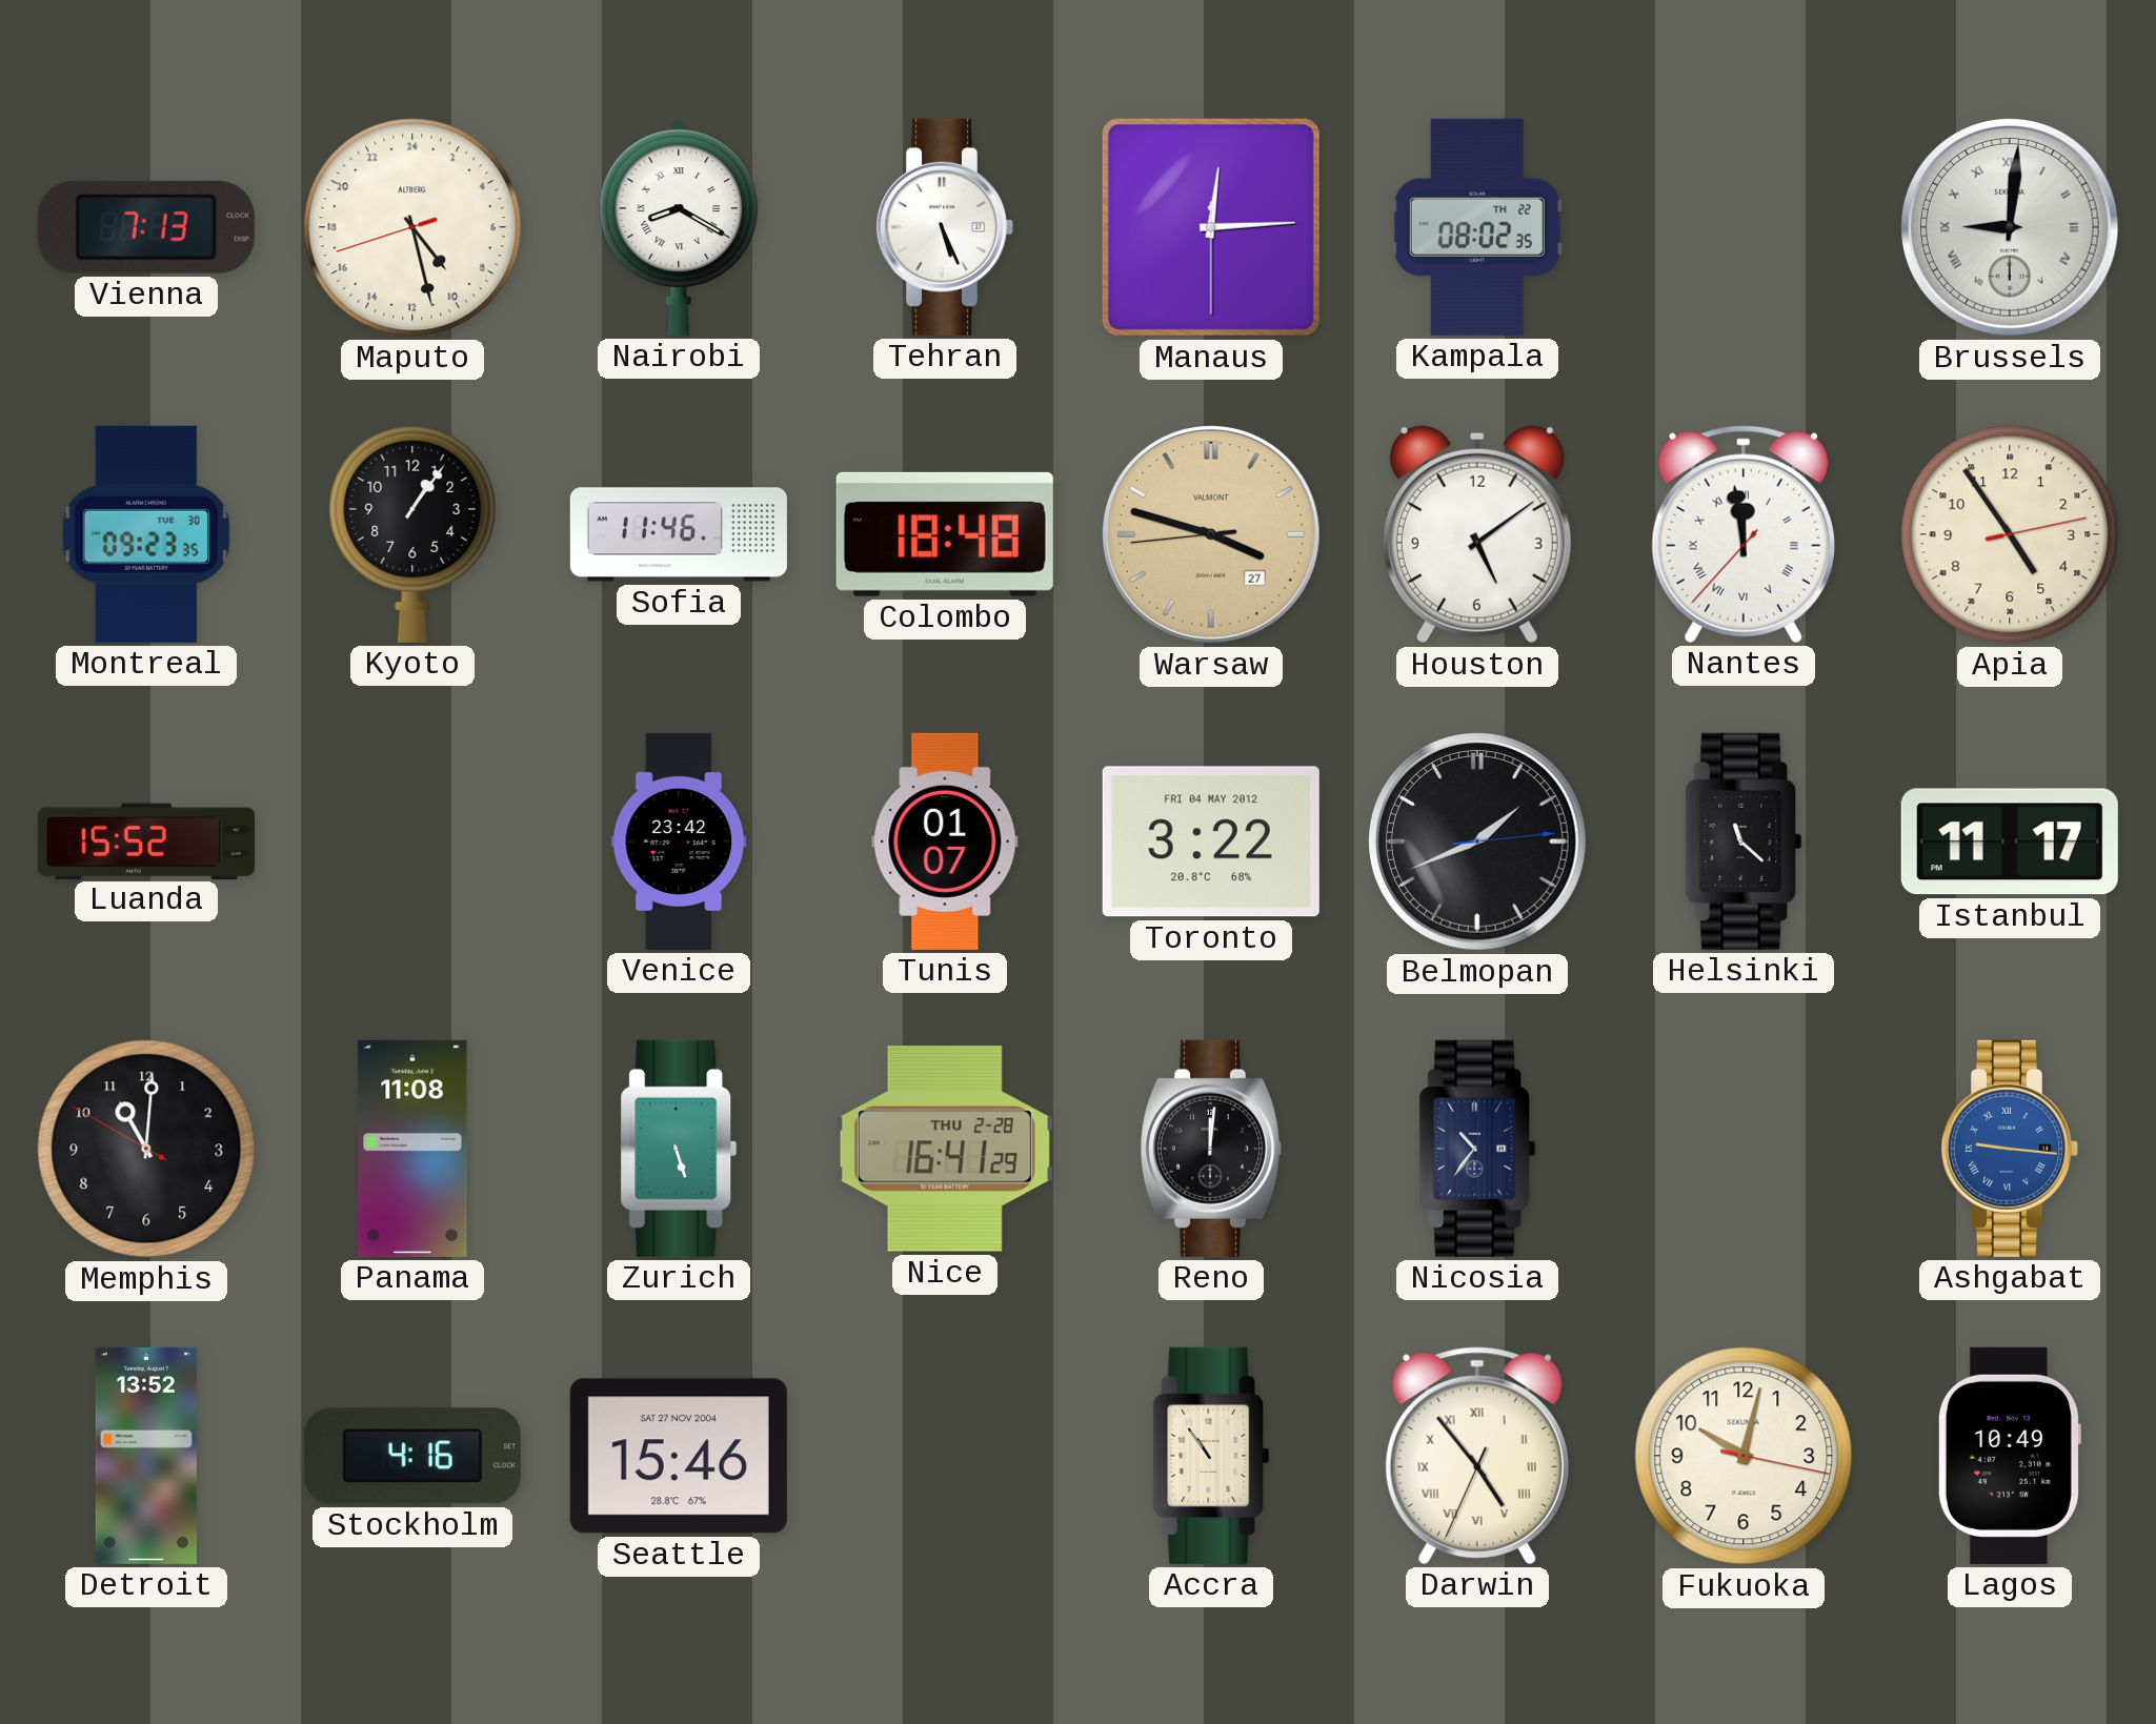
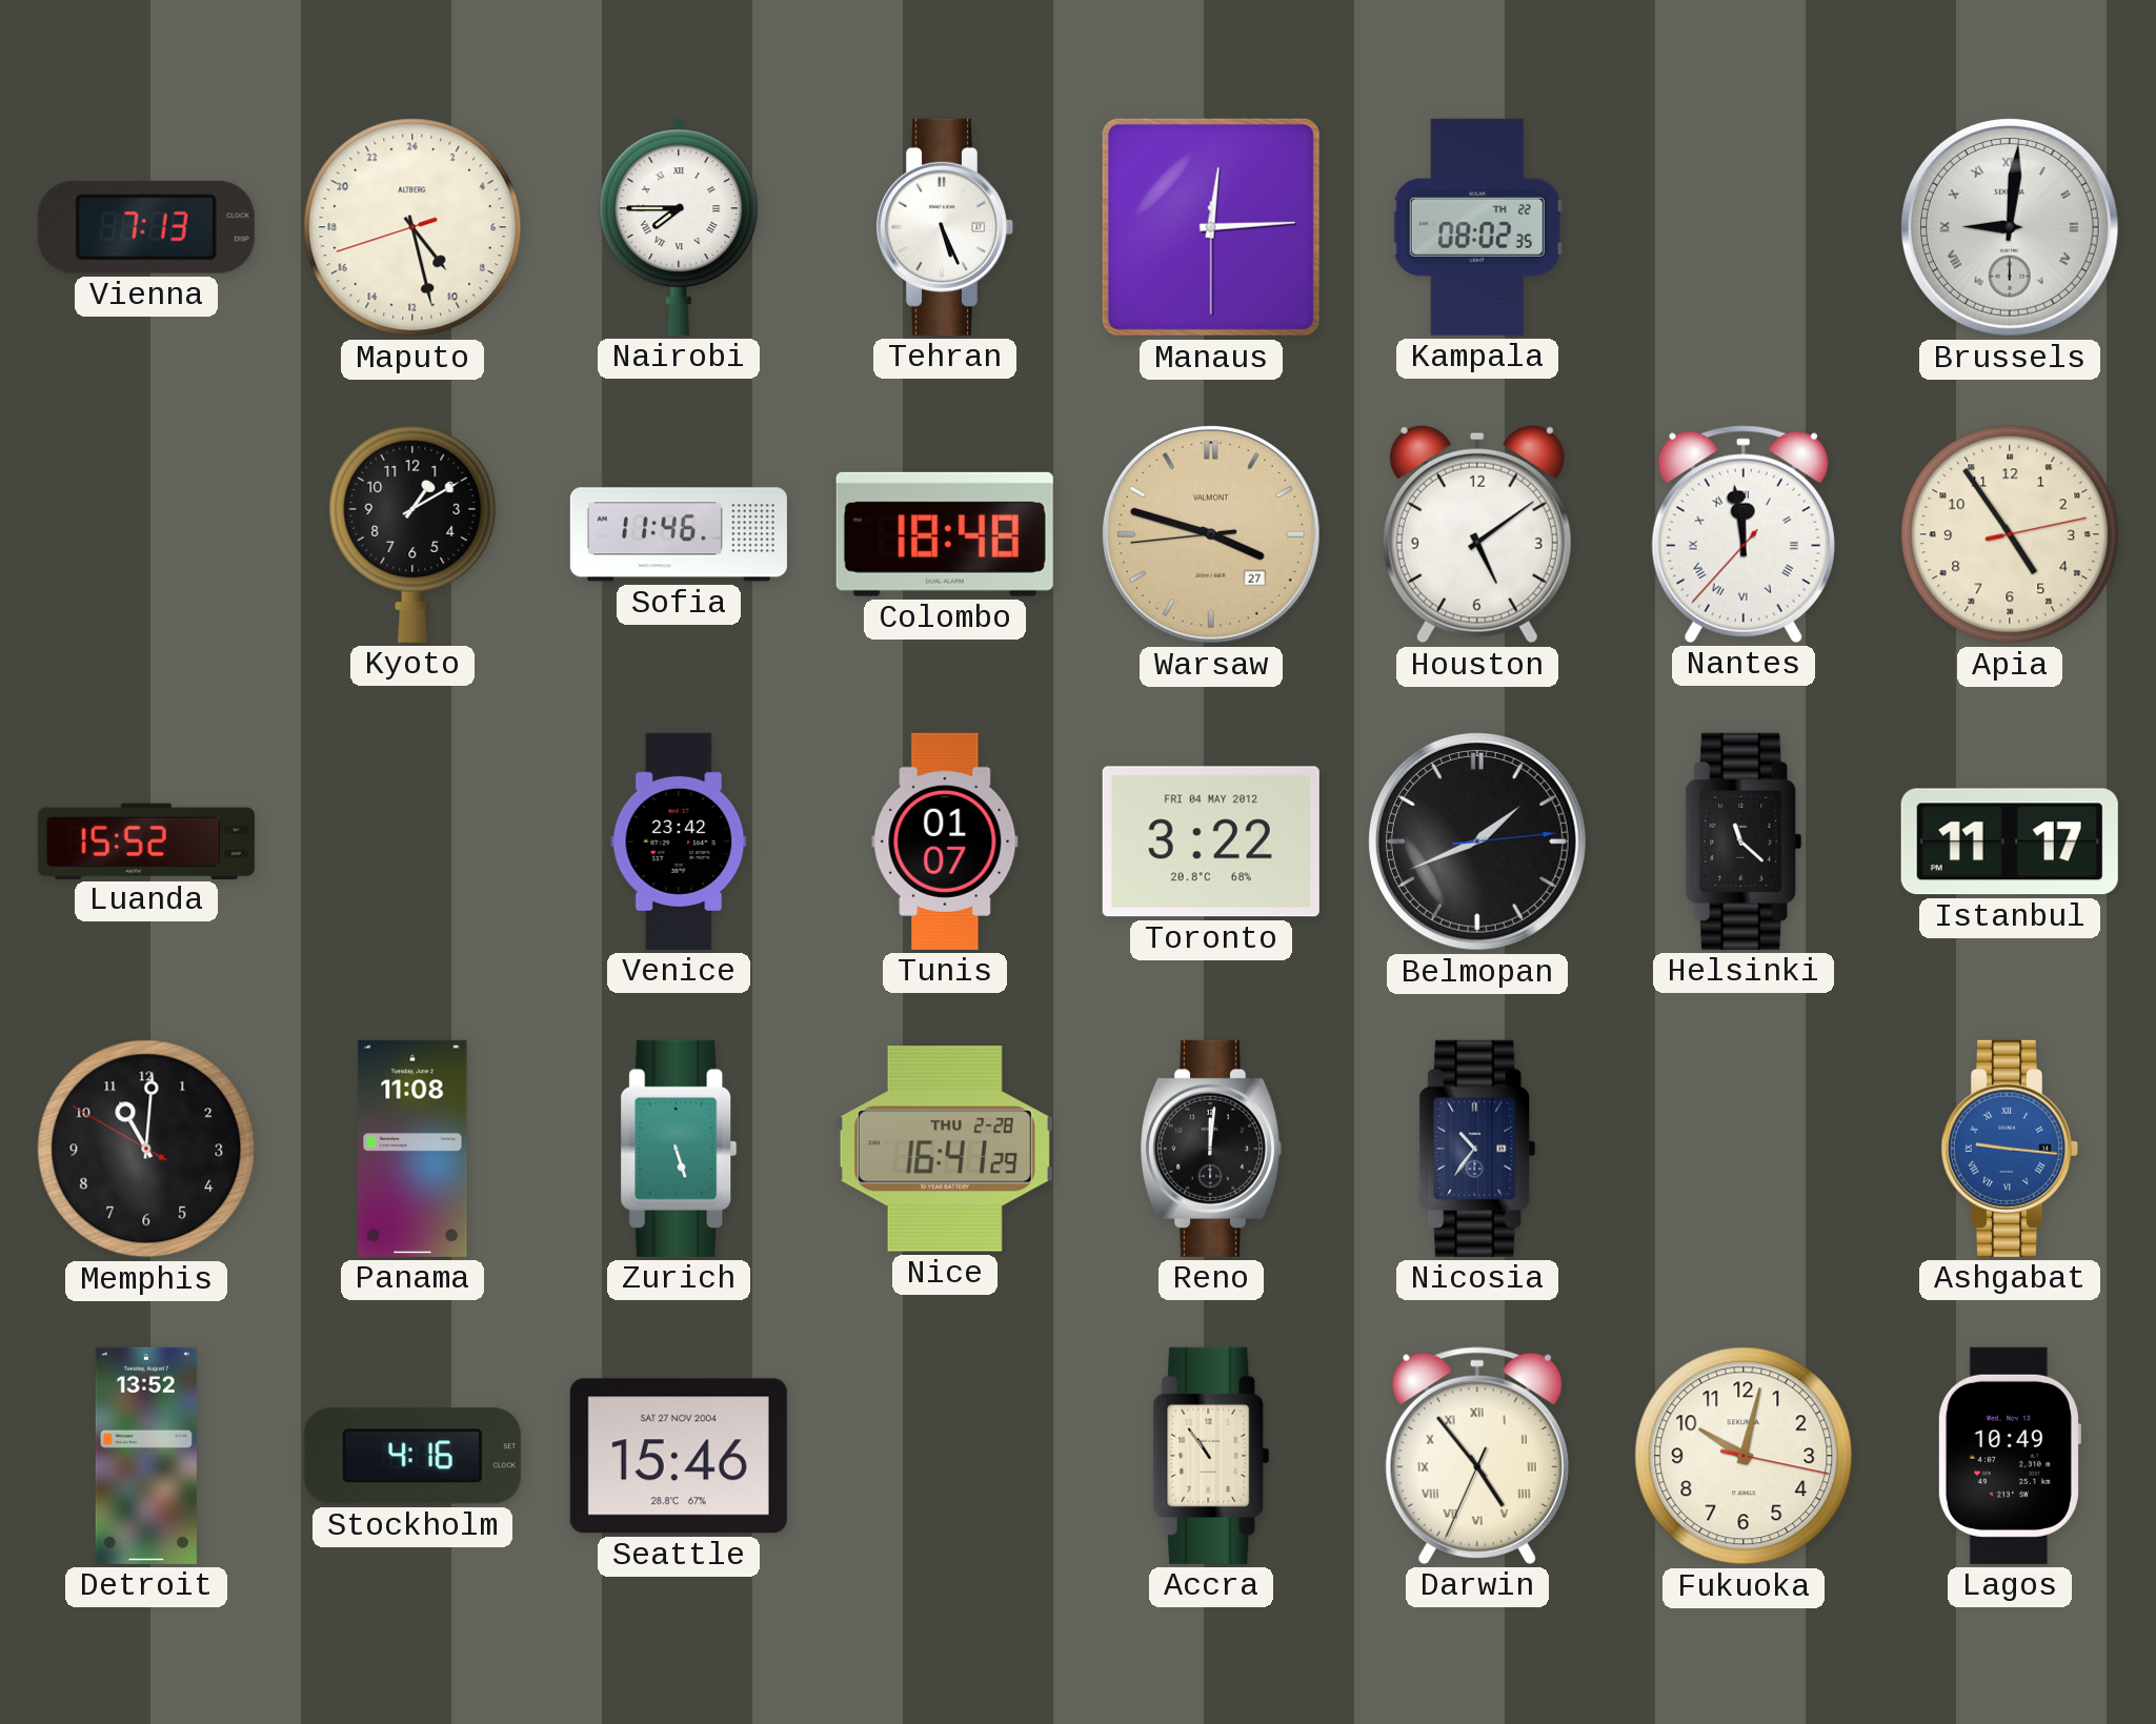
Nairobi: 8:20 -> 7:45 (679, 227)
Montreal: 09:23 -> none (146, 534)
Kyoto: 1:06 -> 1:10 (412, 533)
